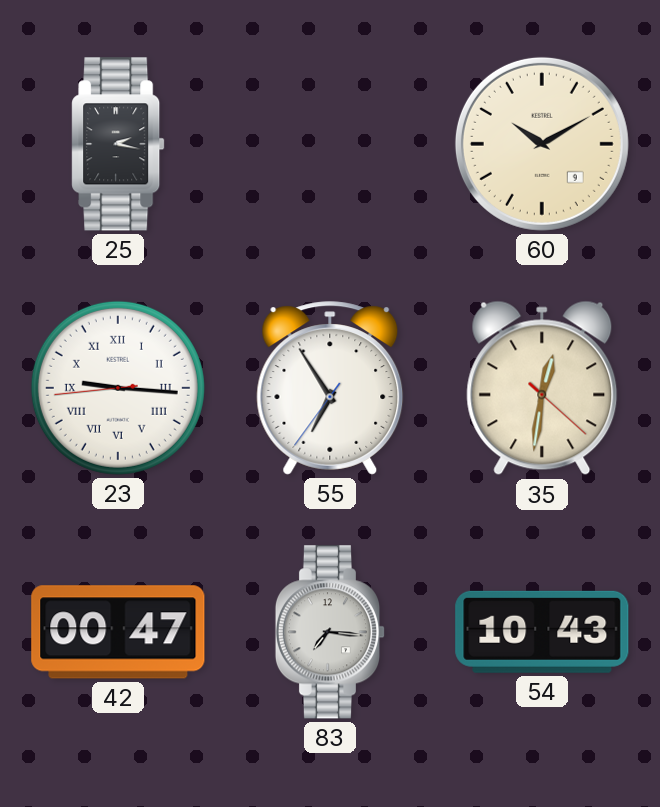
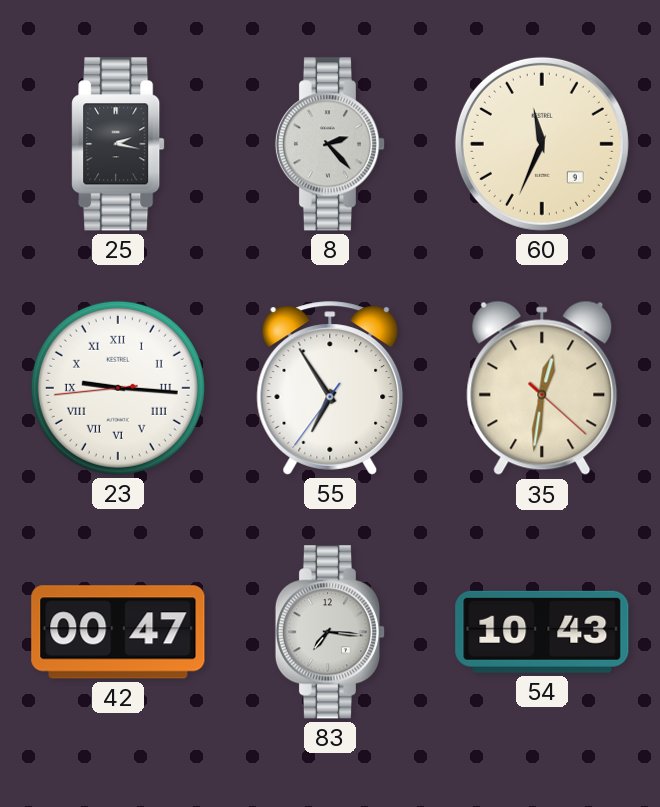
8: none -> 2:23 (330, 144)
60: 10:10 -> 11:34 (542, 144)
